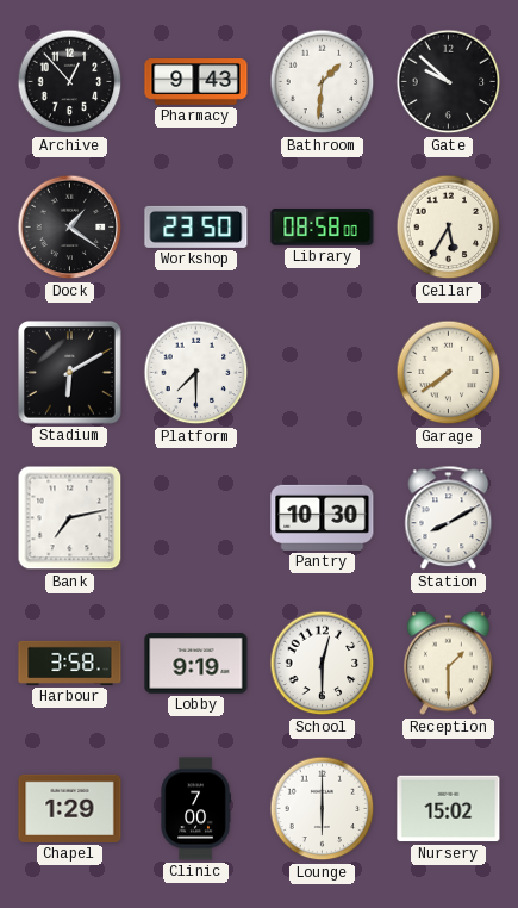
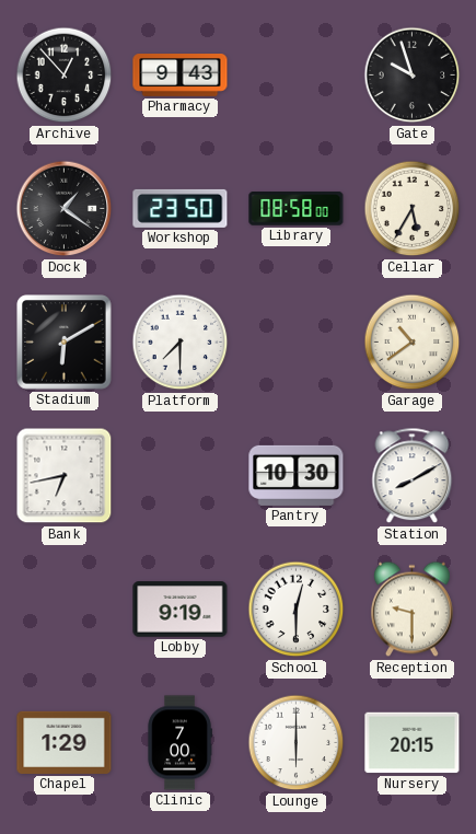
Bathroom: 1:31 -> none (323, 82)
Gate: 9:52 -> 9:57 (413, 76)
Garage: 7:39 -> 10:39 (413, 343)
Bank: 7:13 -> 6:43 (65, 476)
Harbour: 3:58 -> none (70, 663)
Reception: 1:30 -> 9:30 (411, 610)
Nursery: 15:02 -> 20:15 (413, 743)
